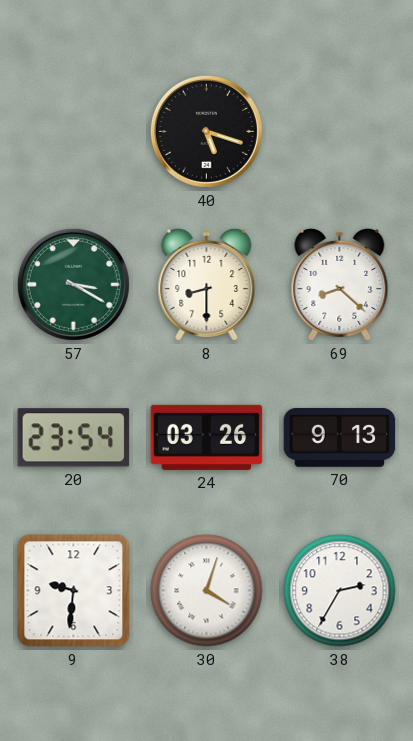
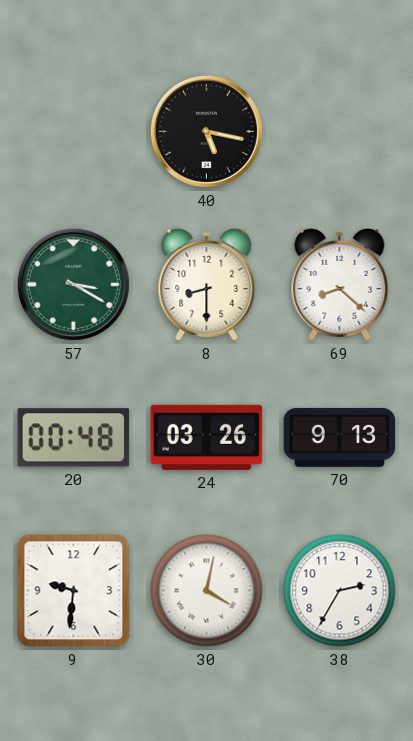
40: 5:18 -> 5:17 (206, 131)
20: 23:54 -> 00:48 (74, 438)
30: 4:03 -> 4:02 (207, 591)
